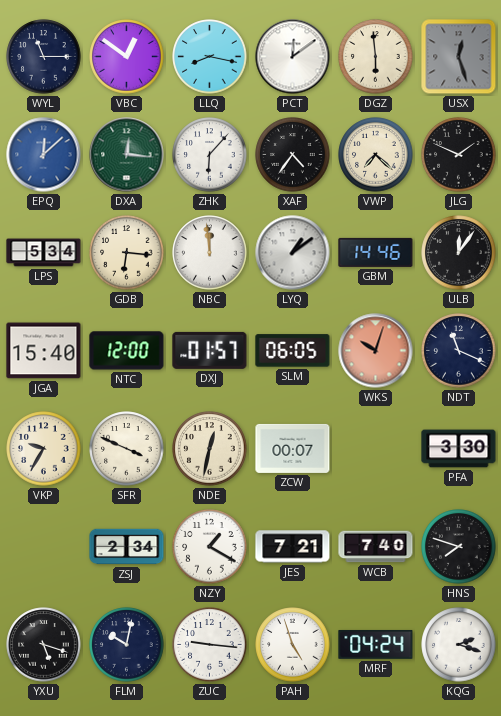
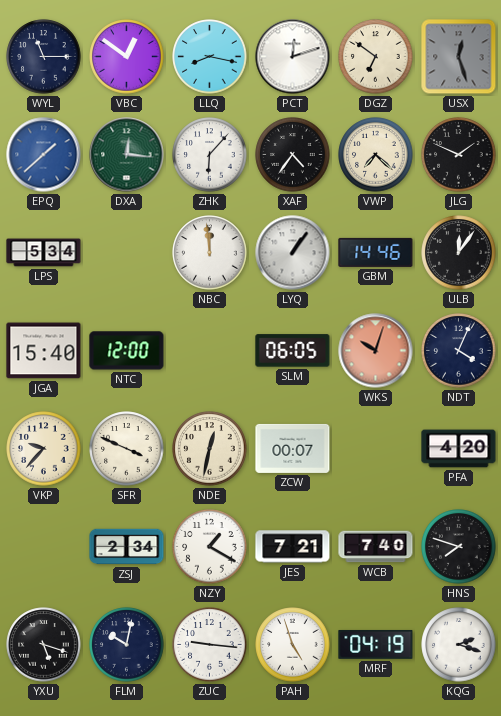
PCT: 12:09 -> 12:12 (293, 57)
DGZ: 5:59 -> 6:51 (376, 57)
EPQ: 12:08 -> 1:38 (44, 155)
GDB: 6:16 -> none (127, 253)
LYQ: 1:09 -> 1:06 (293, 253)
DXJ: 01:57 -> none (210, 350)
NDT: 11:19 -> 4:04 (459, 351)
VKP: 9:35 -> 9:37 (44, 449)
PFA: 3:30 -> 4:20 (459, 449)
MRF: 04:24 -> 04:19 (376, 644)
